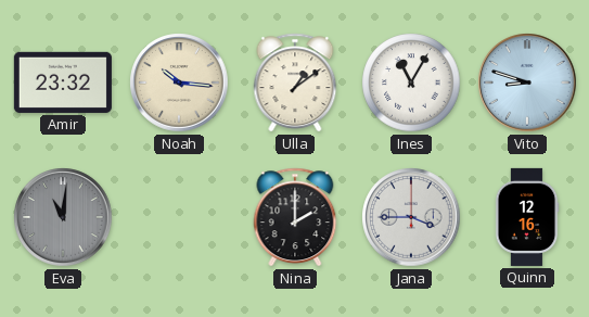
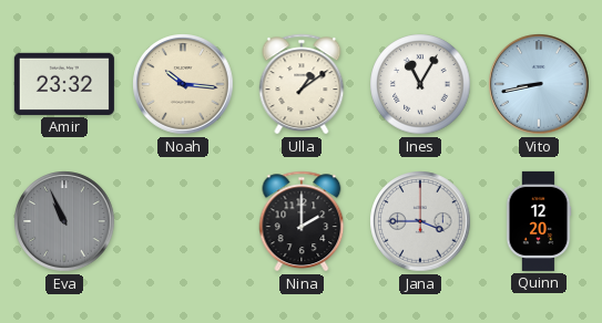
Vito: 8:48 -> 8:43 (539, 84)
Eva: 11:01 -> 10:56 (64, 221)
Quinn: 12:16 -> 12:20 (539, 221)
